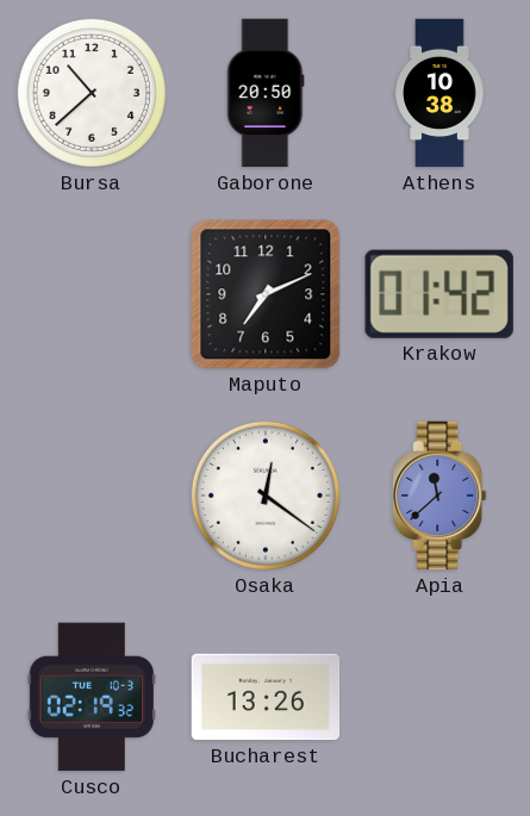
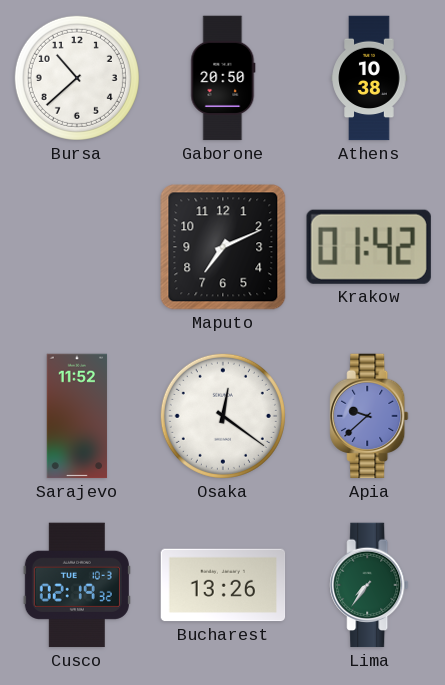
Sarajevo: none -> 11:52 (77, 416)
Apia: 11:38 -> 9:38 (369, 416)
Lima: none -> 7:36 (369, 585)
